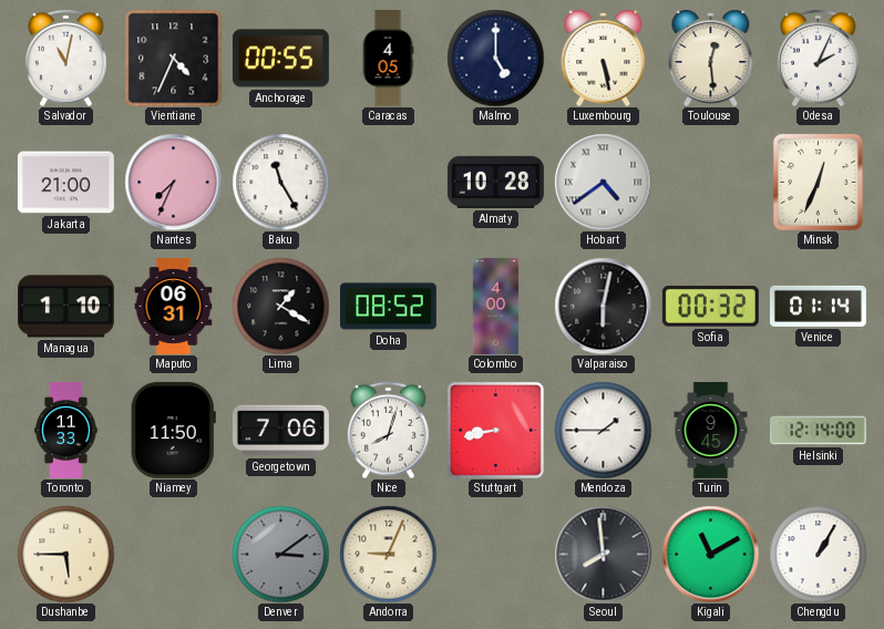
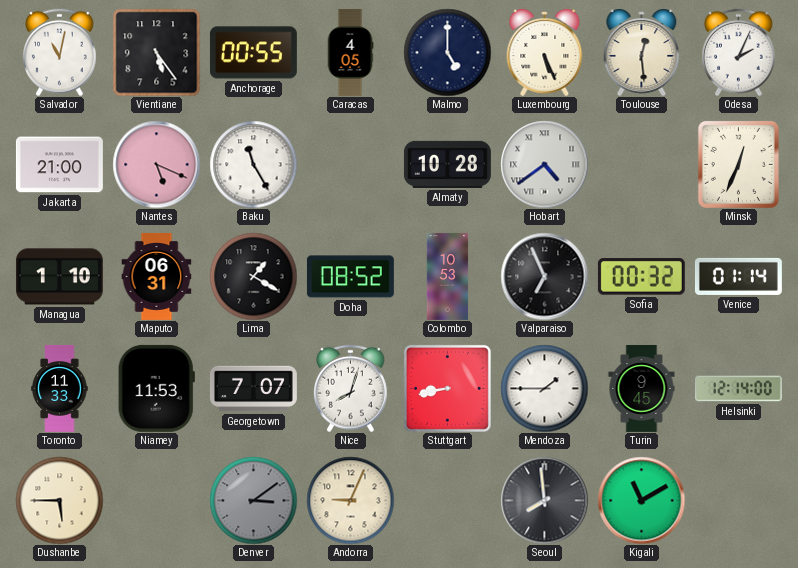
Vientiane: 4:34 -> 5:24 (156, 52)
Luxembourg: 5:28 -> 5:26 (545, 52)
Nantes: 7:34 -> 5:19 (156, 164)
Colombo: 4:00 -> 10:53 (448, 276)
Valparaiso: 6:02 -> 6:56 (544, 276)
Niamey: 11:50 -> 11:53 (156, 388)
Georgetown: 7:06 -> 7:07 (253, 389)
Chengdu: 1:05 -> none (818, 554)
